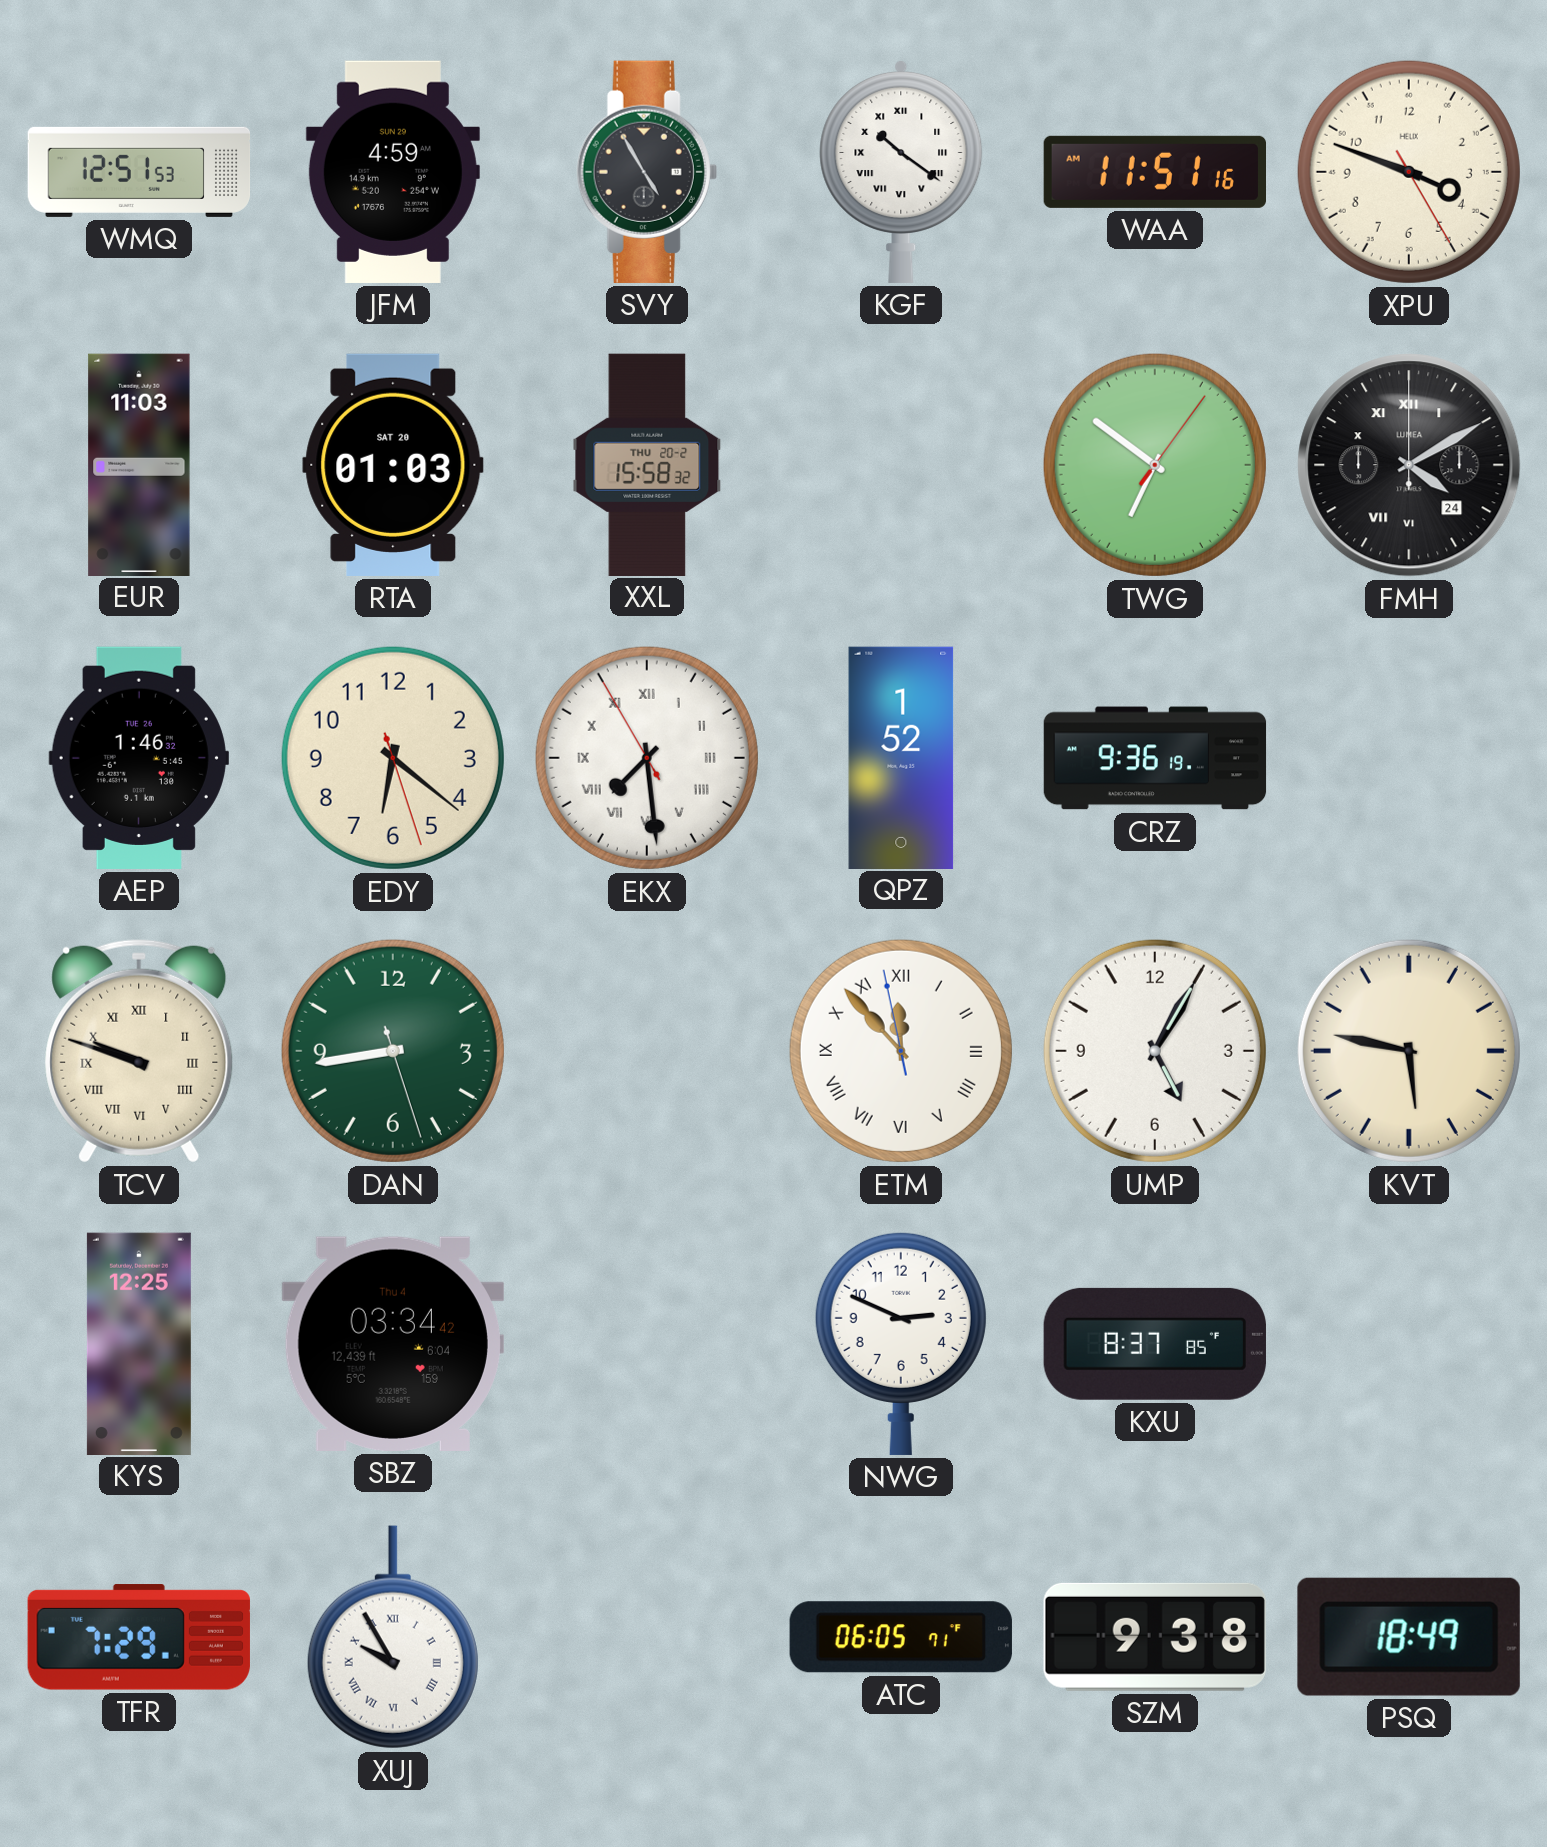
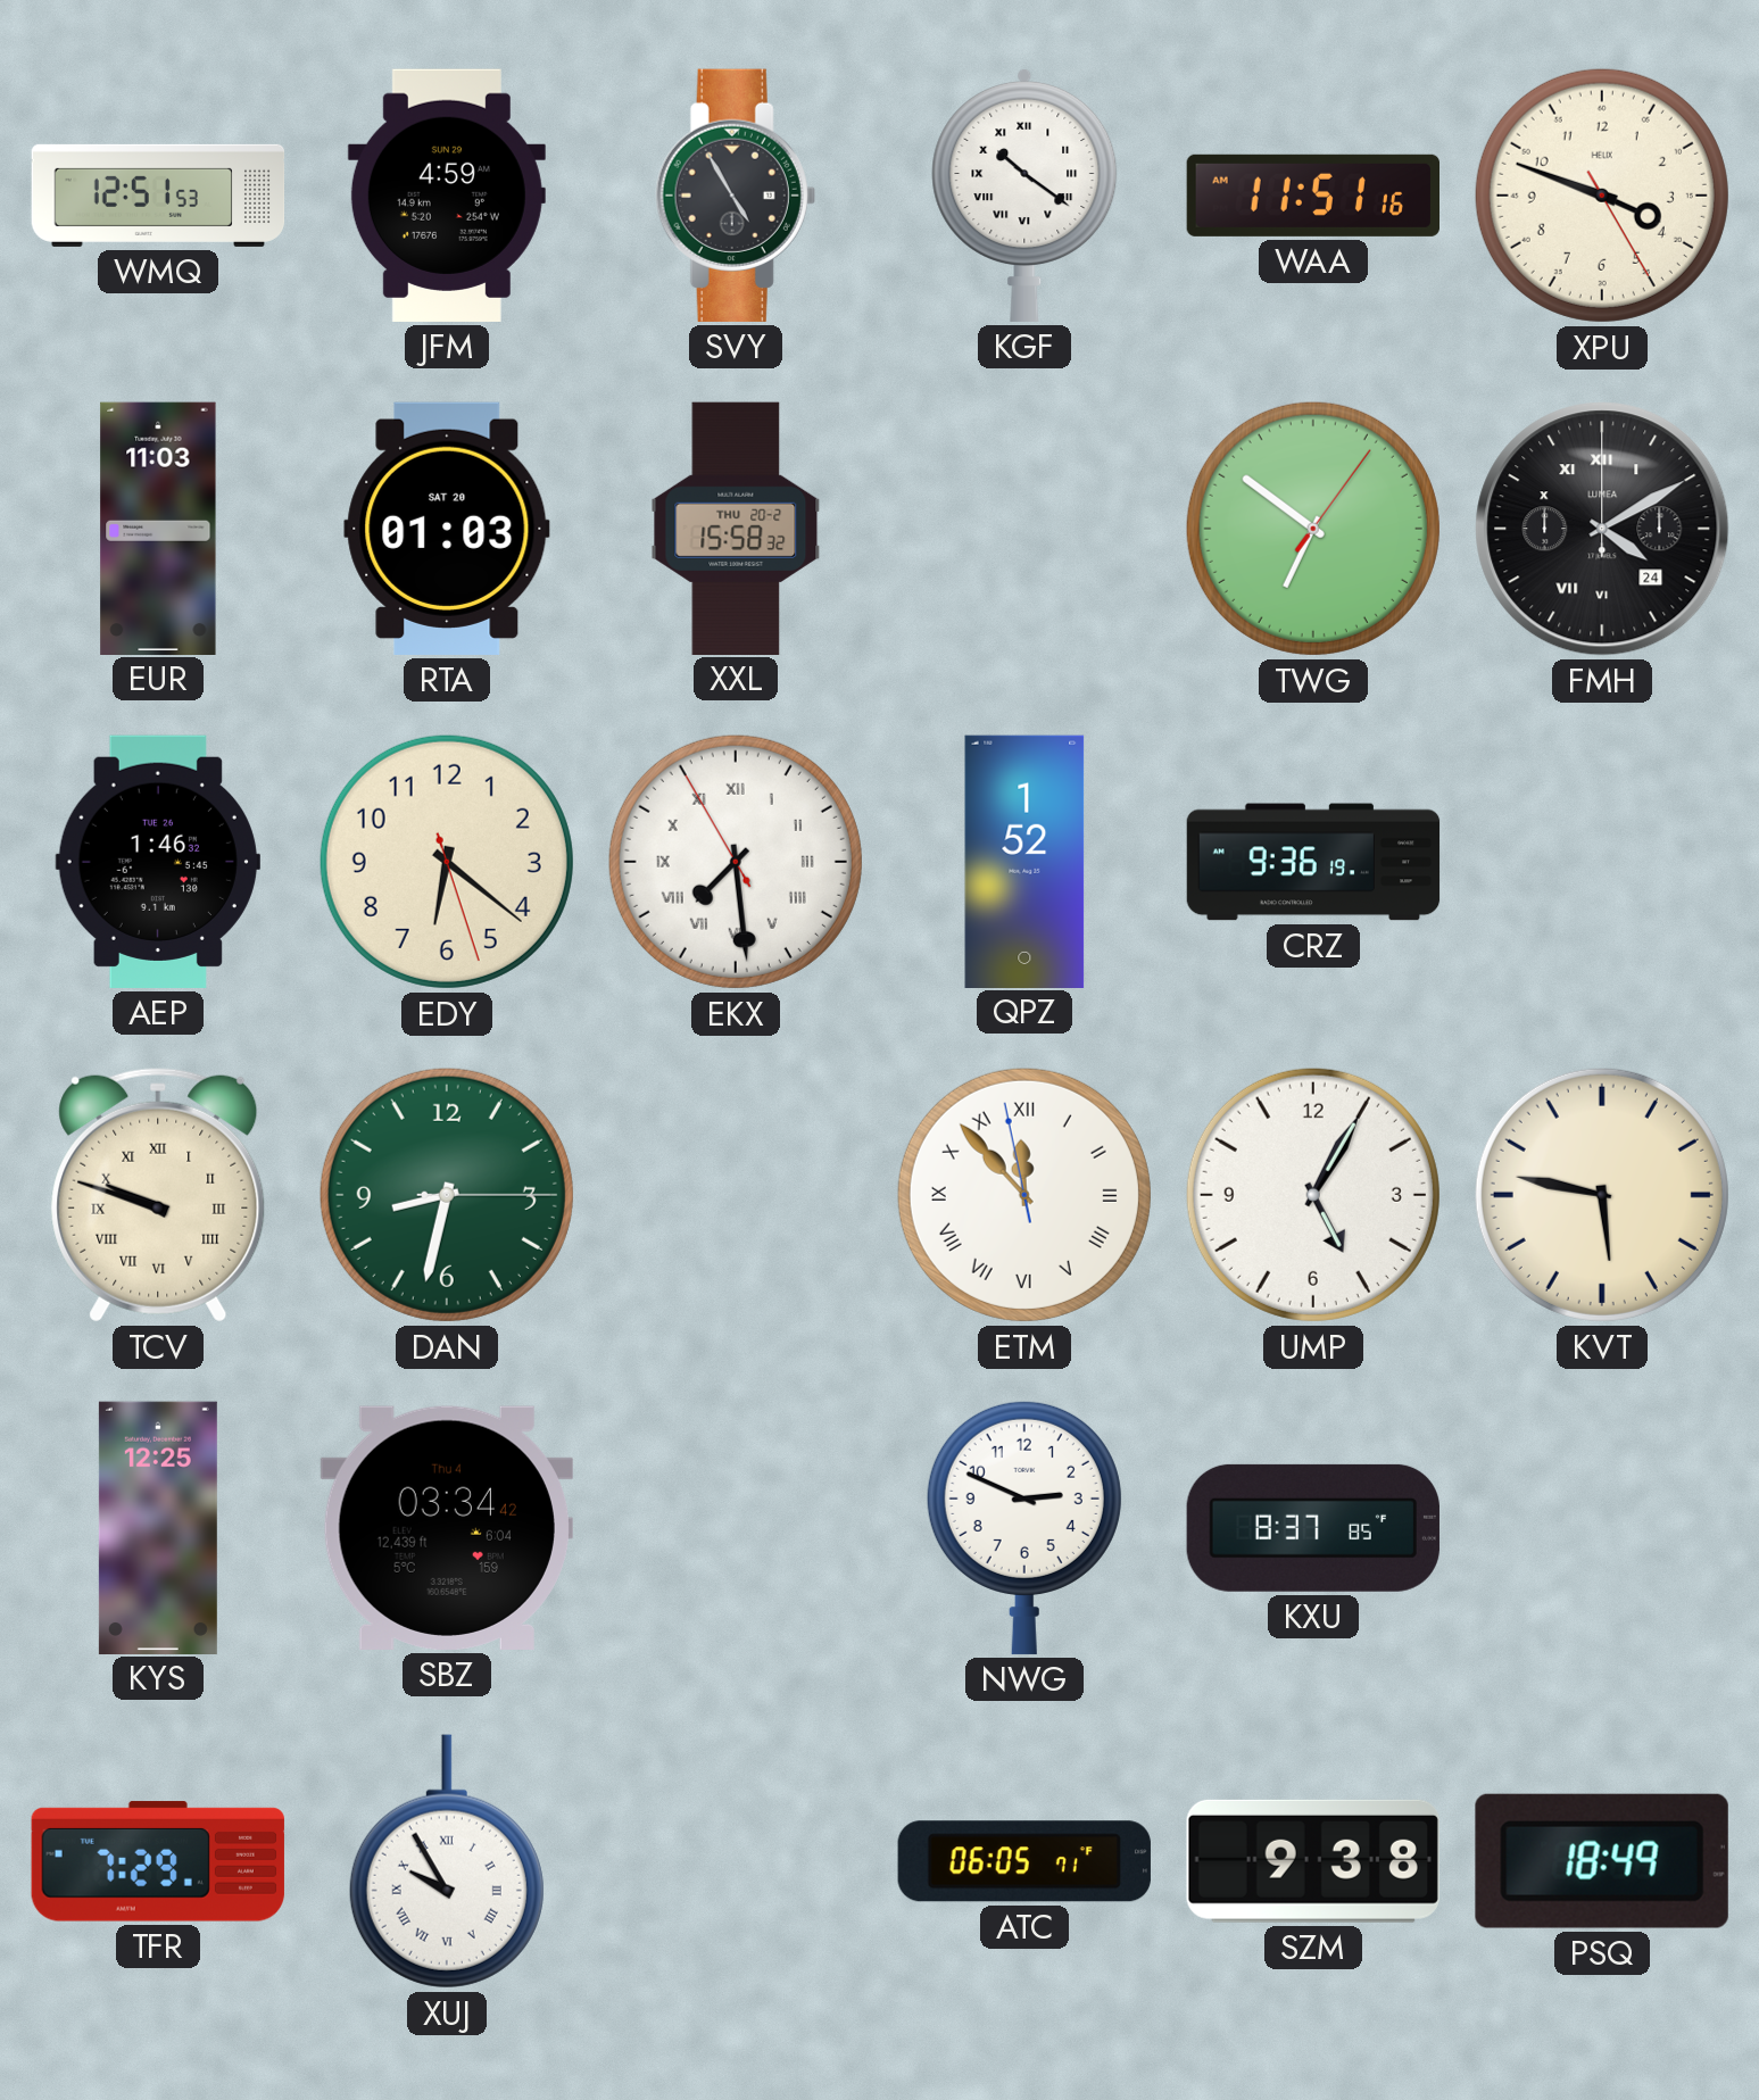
DAN: 8:43 -> 8:32 (447, 1195)
